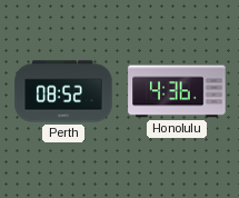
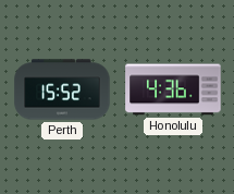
Perth: 08:52 -> 15:52 (62, 89)
